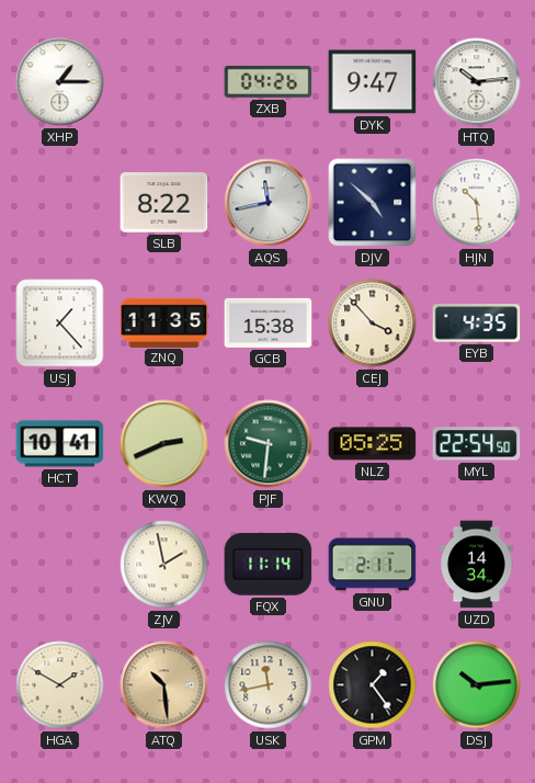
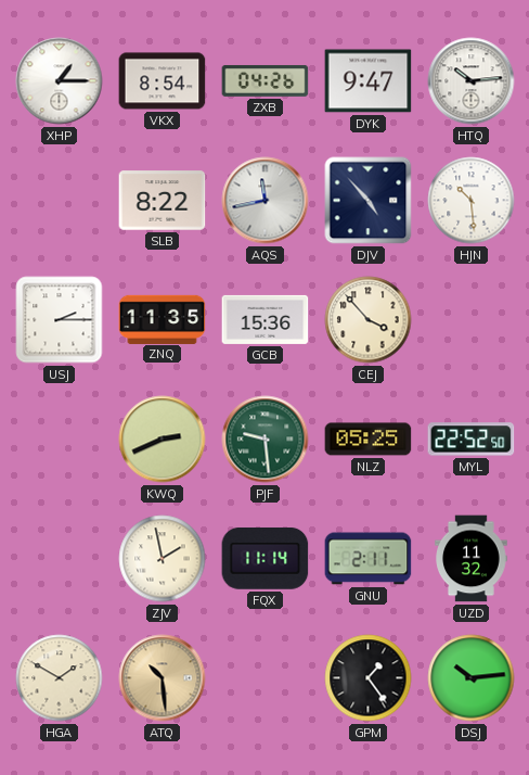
VKX: none -> 8:54 (163, 81)
DJV: 4:52 -> 4:53 (369, 201)
USJ: 1:23 -> 2:15 (60, 320)
GCB: 15:38 -> 15:36 (266, 319)
EYB: 4:35 -> none (477, 324)
HCT: 10:41 -> none (60, 444)
PJF: 9:31 -> 9:29 (266, 440)
MYL: 22:54 -> 22:52 (472, 440)
UZD: 14:34 -> 11:32 (472, 559)
USK: 11:43 -> none (269, 685)
